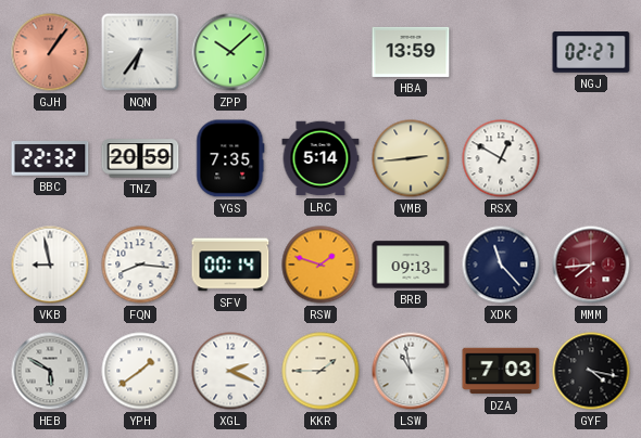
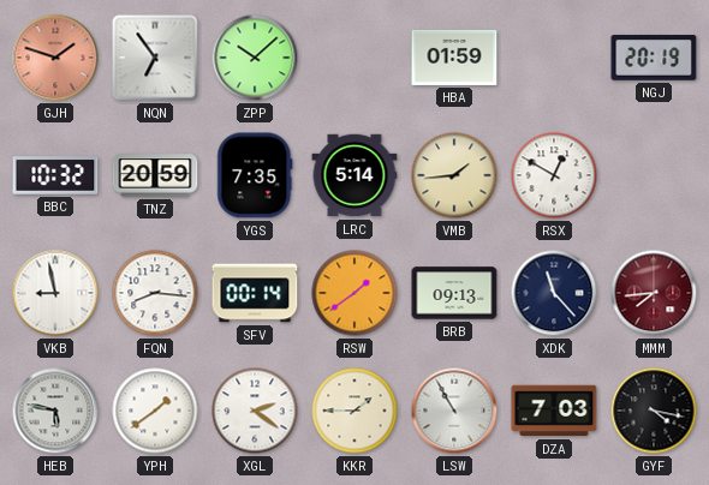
GJH: 1:06 -> 1:48 (55, 58)
NQN: 6:36 -> 6:54 (155, 58)
HBA: 13:59 -> 01:59 (454, 58)
NGJ: 02:27 -> 20:19 (654, 58)
BBC: 22:32 -> 10:32 (55, 175)
VMB: 2:44 -> 1:44 (454, 175)
RSW: 1:48 -> 1:39 (354, 293)
HEB: 5:50 -> 5:47 (55, 411)
XGL: 2:19 -> 2:21 (255, 411)
LSW: 10:58 -> 10:55 (454, 411)
